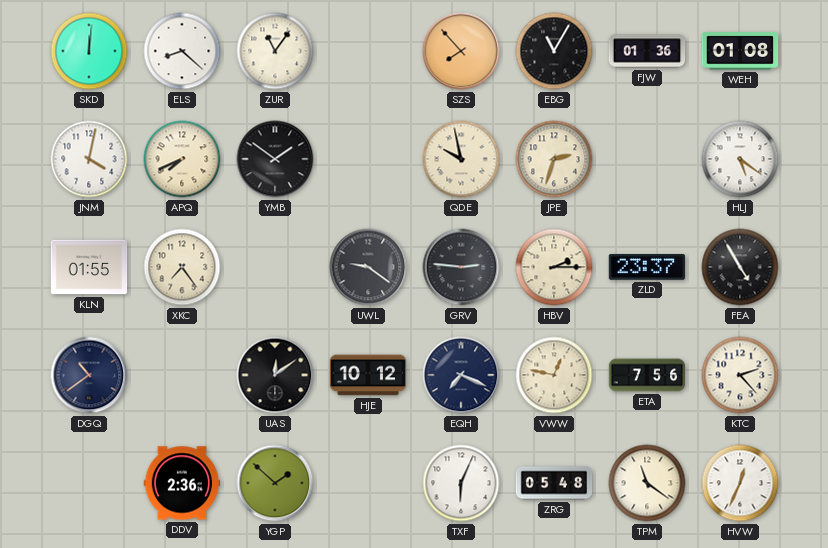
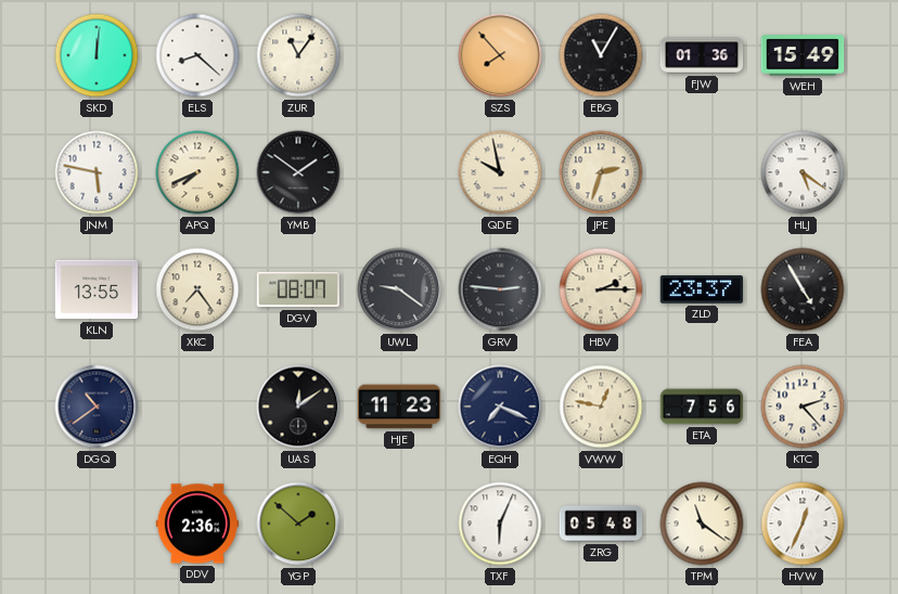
WEH: 01:08 -> 15:49 (803, 55)
JNM: 4:02 -> 5:47 (97, 172)
KLN: 01:55 -> 13:55 (97, 289)
DGV: none -> 08:07 (297, 289)
HJE: 10:12 -> 11:23 (399, 406)
